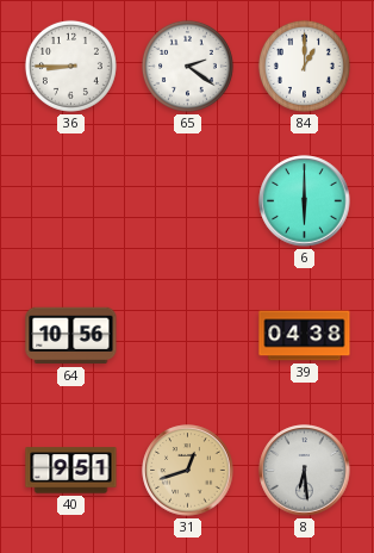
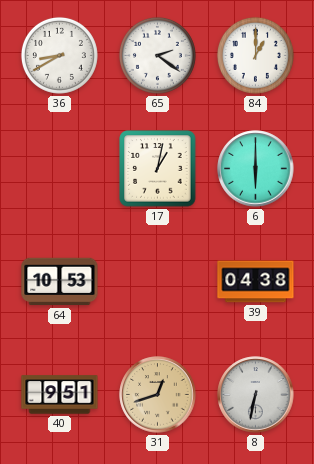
36: 8:45 -> 8:40 (59, 55)
17: none -> 1:02 (158, 169)
64: 10:56 -> 10:53 (60, 282)
8: 6:29 -> 6:32 (256, 395)
